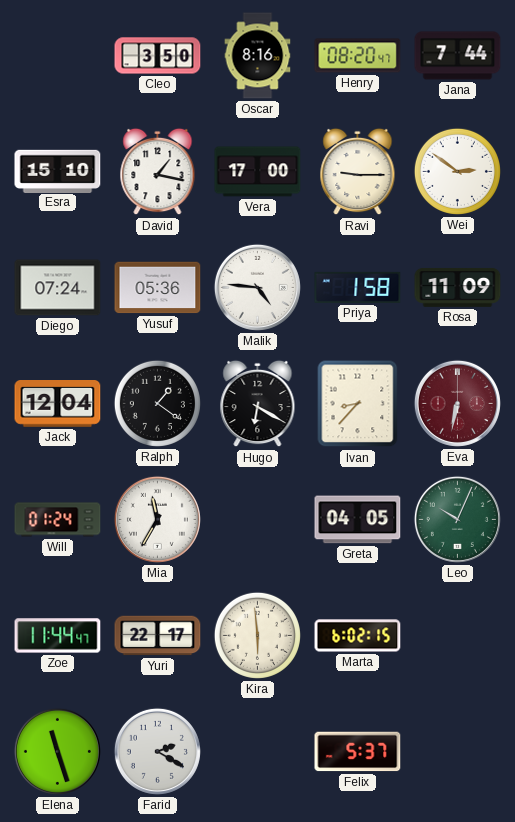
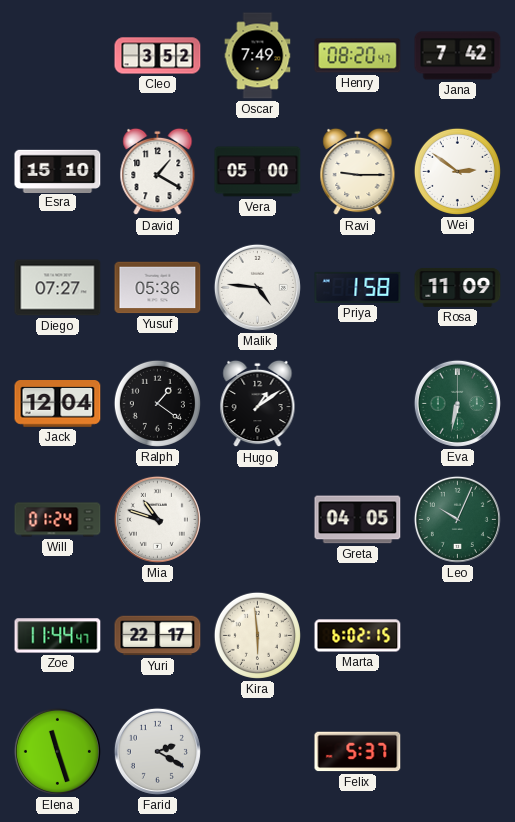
Cleo: 3:50 -> 3:52 (158, 56)
Oscar: 8:16 -> 7:49 (258, 56)
Jana: 7:44 -> 7:42 (458, 56)
David: 1:17 -> 1:20 (158, 172)
Vera: 17:00 -> 05:00 (258, 172)
Diego: 07:24 -> 07:27 (58, 288)
Hugo: 6:20 -> 1:09 (258, 404)
Ivan: 8:37 -> none (358, 404)
Eva dial: burgundy -> green (457, 403)
Mia: 11:35 -> 10:48 (157, 519)
